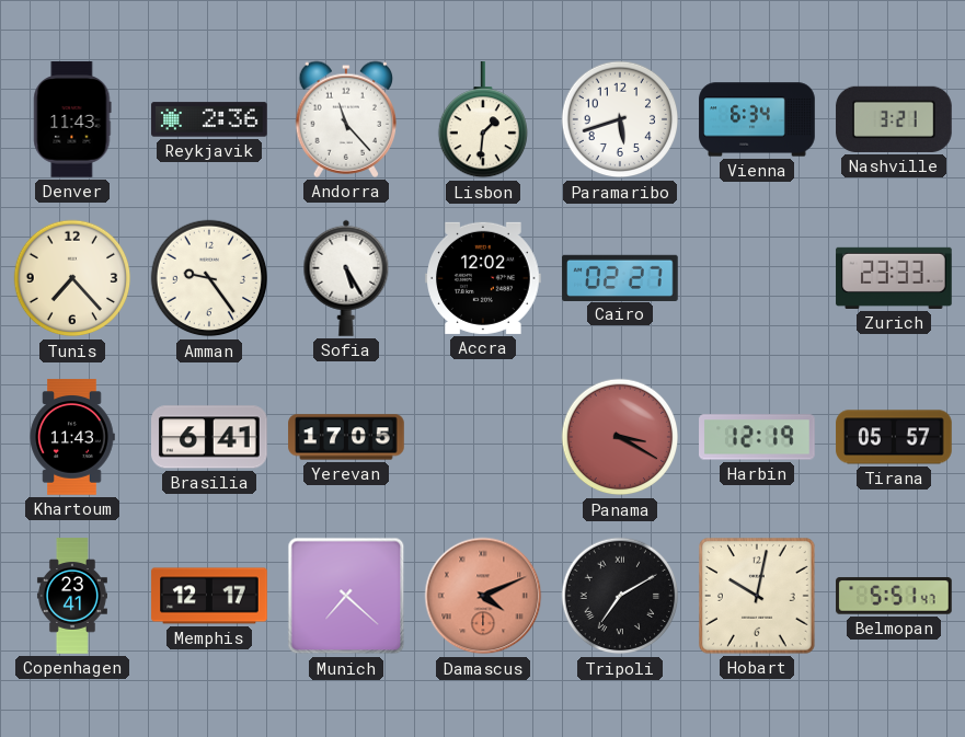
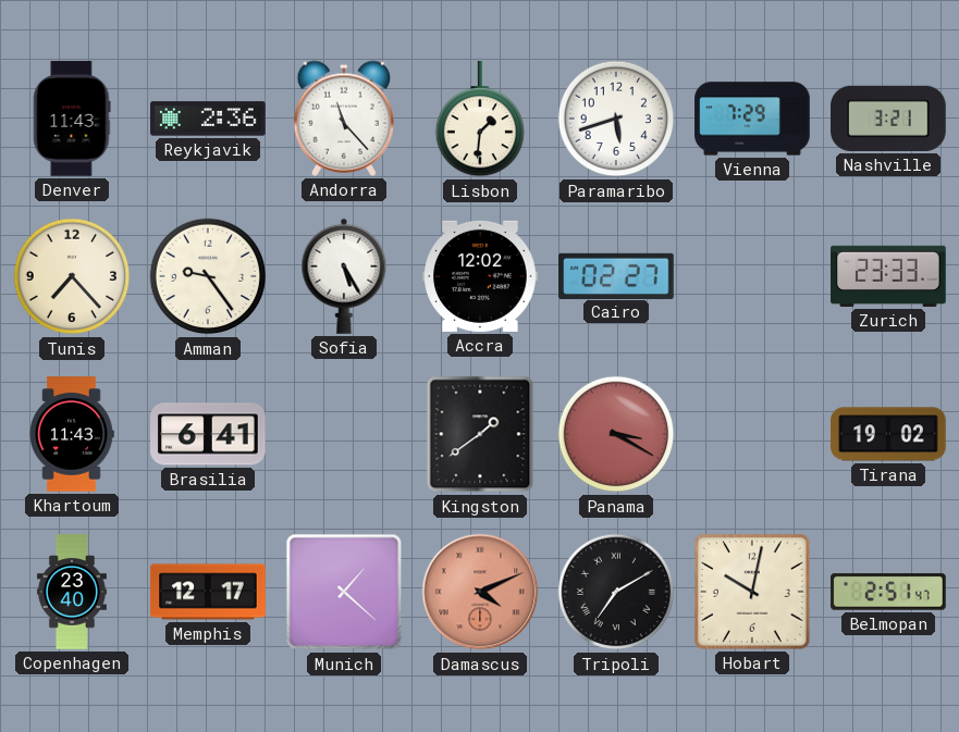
Vienna: 6:34 -> 7:29 (752, 119)
Yerevan: 17:05 -> none (346, 437)
Kingston: none -> 1:39 (480, 434)
Harbin: 12:19 -> none (757, 437)
Tirana: 05:57 -> 19:02 (888, 434)
Copenhagen: 23:41 -> 23:40 (72, 592)
Munich: 7:22 -> 1:22 (344, 592)
Belmopan: 5:51 -> 2:51 (888, 592)
